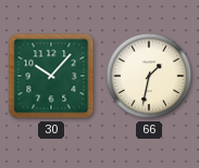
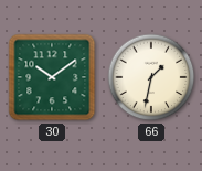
30: 10:07 -> 10:09 (52, 77)
